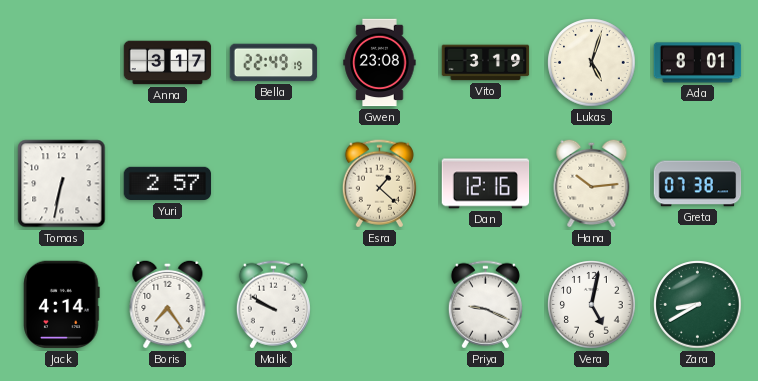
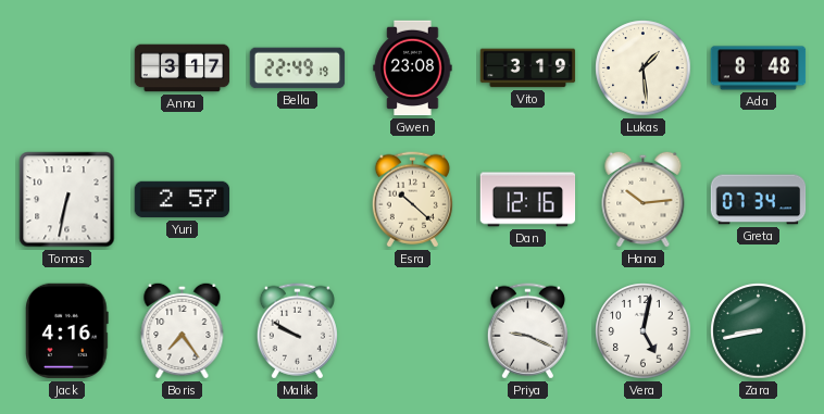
Lukas: 5:03 -> 1:29 (644, 68)
Ada: 8:01 -> 8:48 (759, 68)
Esra: 1:22 -> 10:22 (412, 200)
Greta: 07:38 -> 07:34 (759, 200)
Jack: 4:14 -> 4:16 (67, 331)
Zara: 8:40 -> 8:43 (759, 331)
